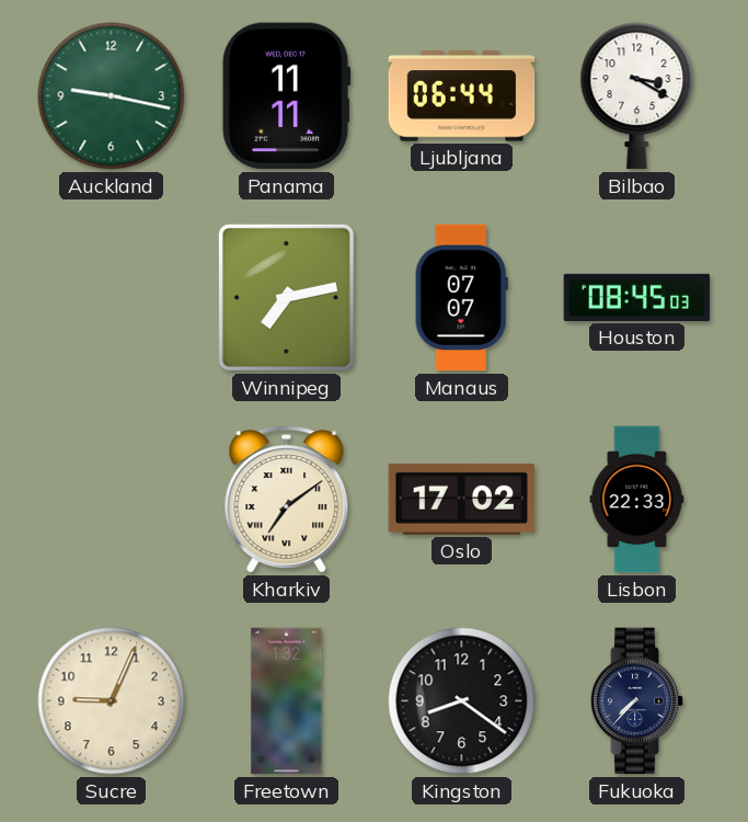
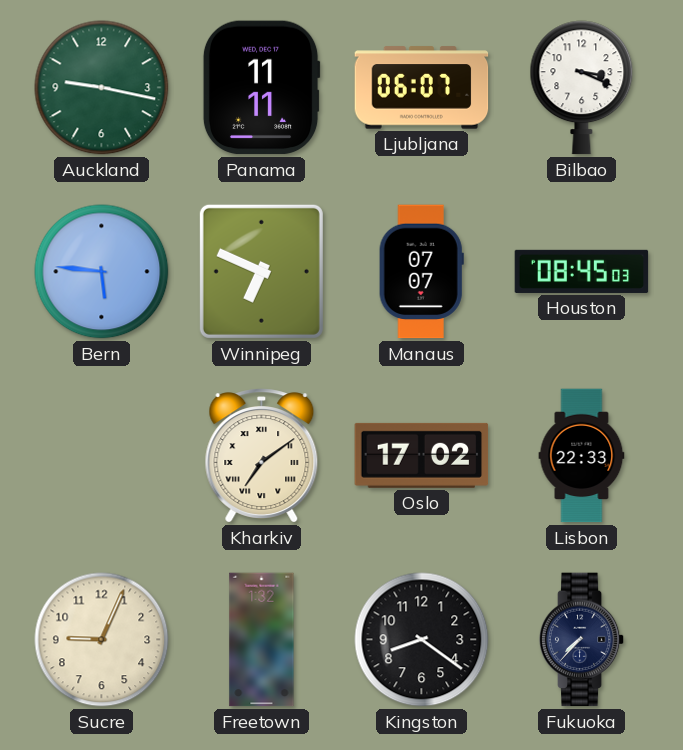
Ljubljana: 06:44 -> 06:07 (422, 88)
Bilbao: 3:20 -> 3:19 (582, 88)
Bern: none -> 5:46 (102, 272)
Winnipeg: 7:13 -> 6:49 (261, 271)
